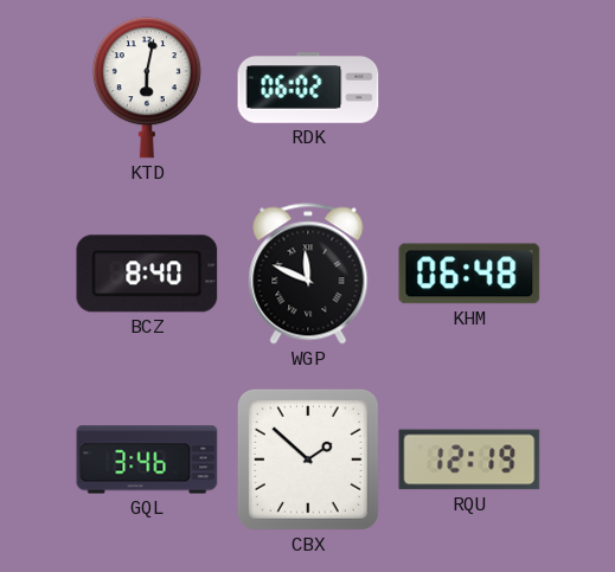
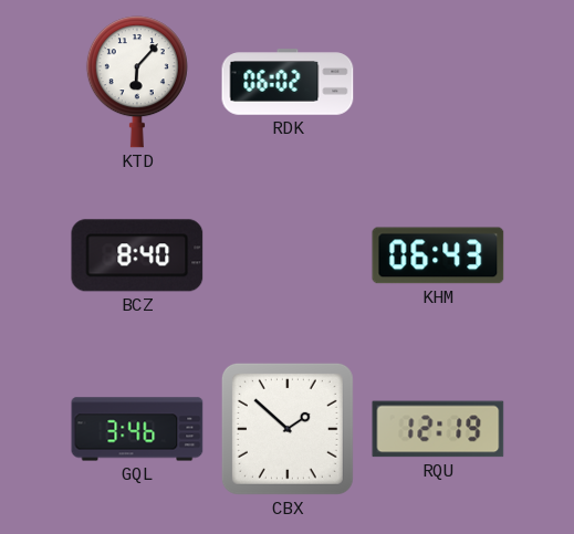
KTD: 6:02 -> 6:07 (137, 82)
WGP: 11:49 -> none (308, 274)
KHM: 06:48 -> 06:43 (438, 255)
